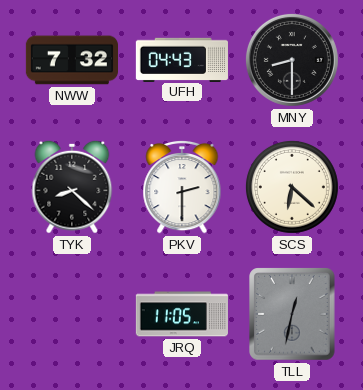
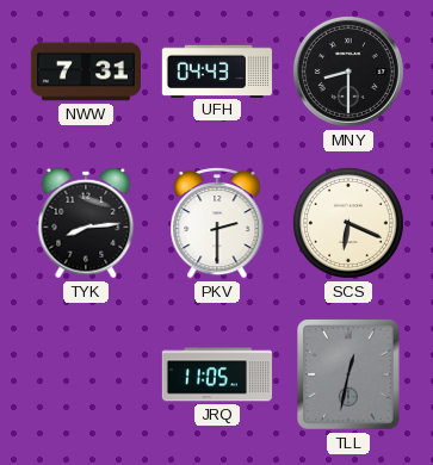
NWW: 7:32 -> 7:31 (85, 72)
TYK: 8:22 -> 8:14 (86, 223)
SCS: 6:22 -> 6:19 (348, 223)
